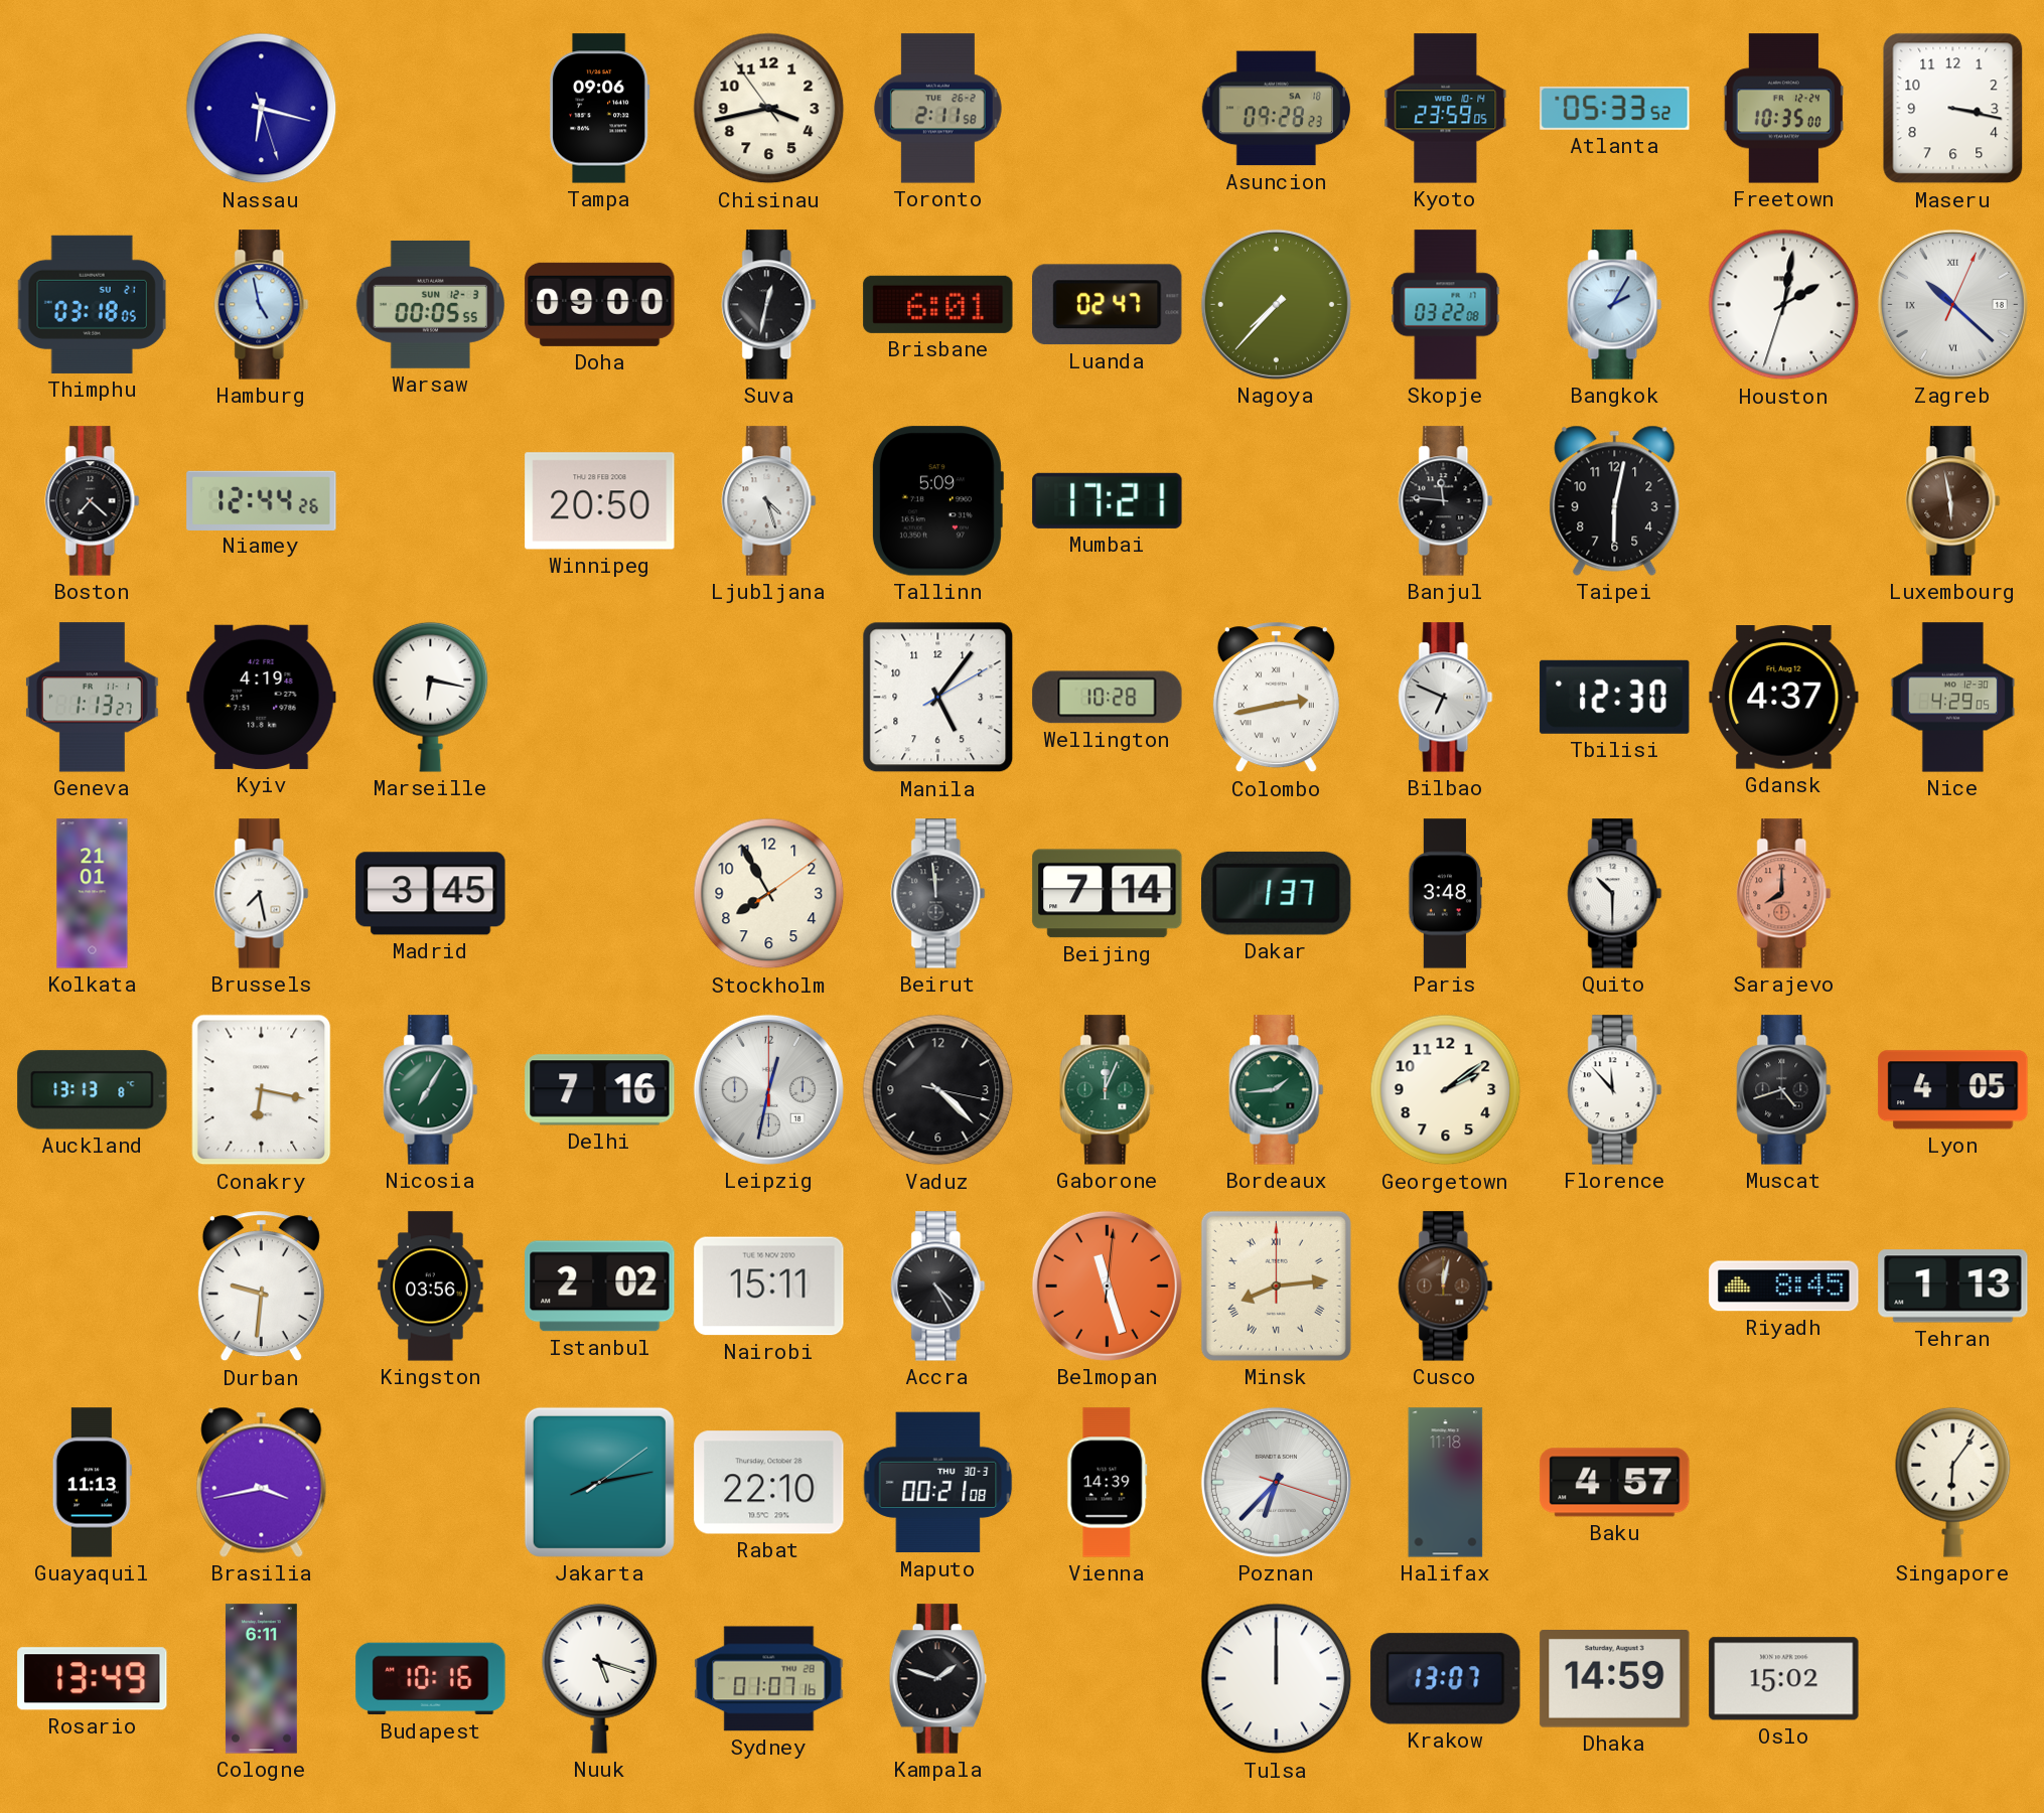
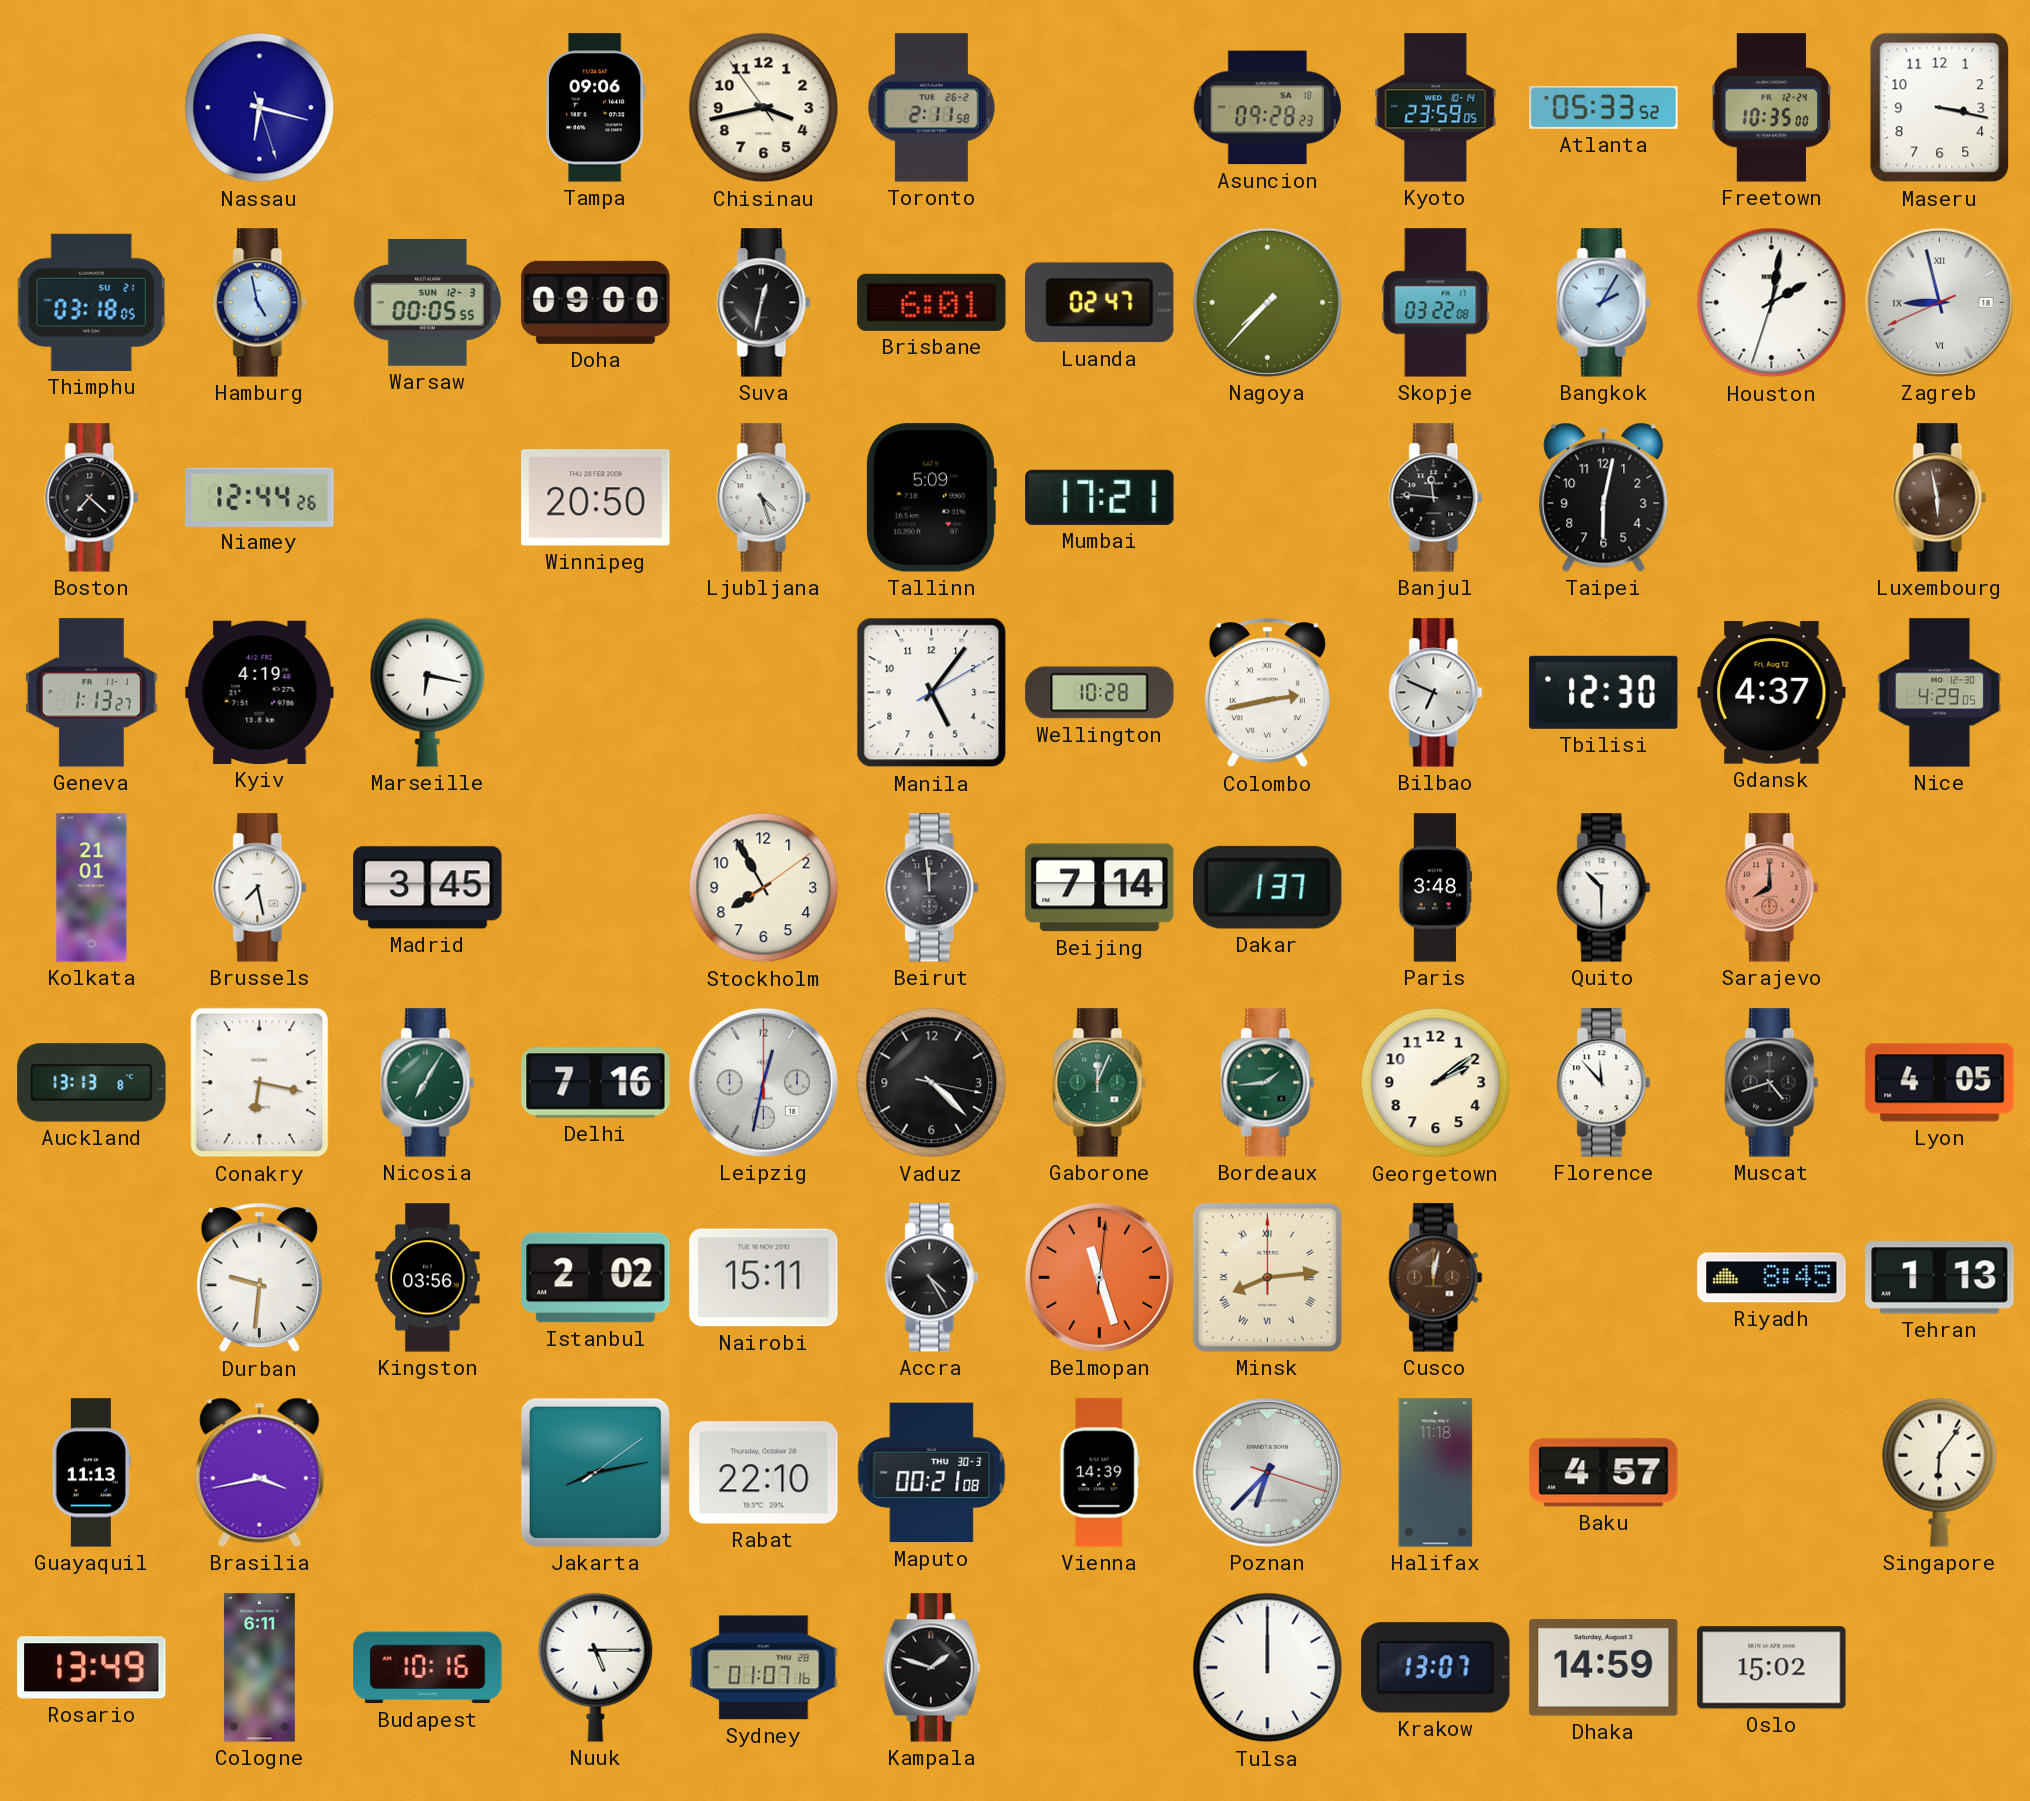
Zagreb: 10:22 -> 8:57 (1939, 302)
Nuuk: 5:18 -> 5:15 (596, 1667)
